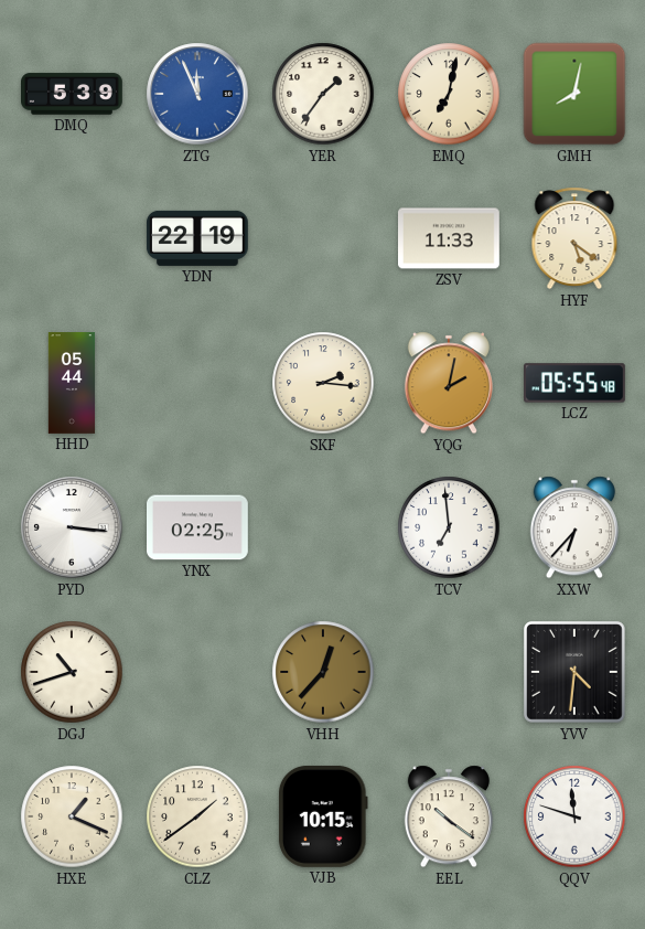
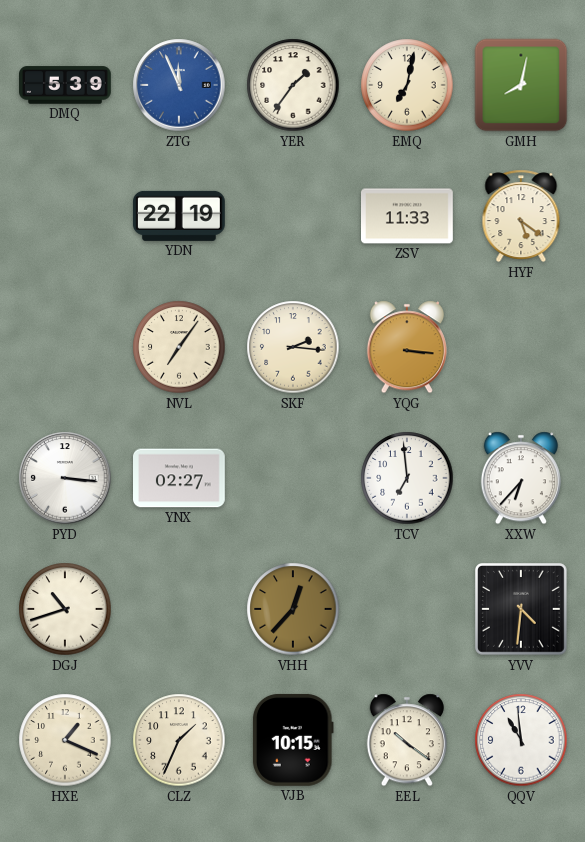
HHD: 05:44 -> none (72, 383)
NVL: none -> 7:06 (179, 347)
YQG: 2:02 -> 3:16 (407, 347)
LCZ: 05:55 -> none (576, 383)
YNX: 02:25 -> 02:27 (180, 478)
CLZ: 1:39 -> 1:34 (179, 740)
QQV: 11:48 -> 10:59 (521, 740)
